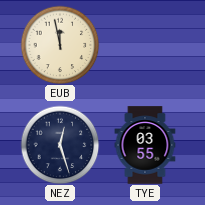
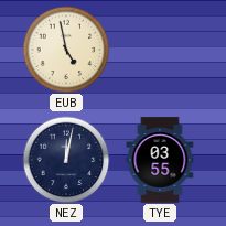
EUB: 11:58 -> 4:58 (66, 50)
NEZ: 12:27 -> 12:02 (66, 160)
